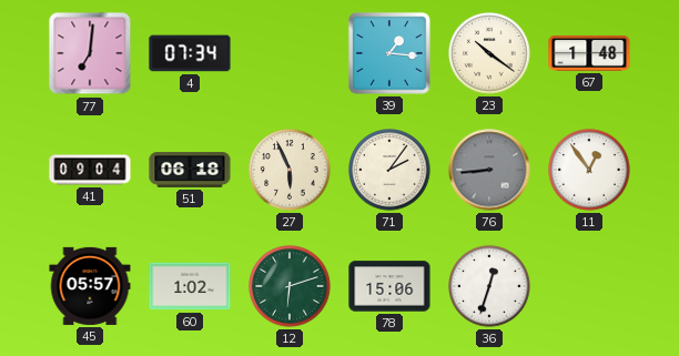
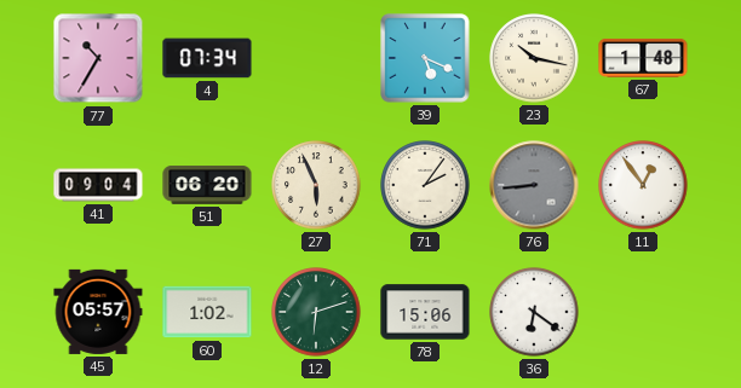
77: 7:01 -> 10:35 (98, 58)
39: 1:16 -> 5:19 (425, 58)
23: 10:21 -> 10:17 (534, 58)
51: 06:18 -> 06:20 (207, 186)
36: 12:33 -> 6:21 (534, 312)
